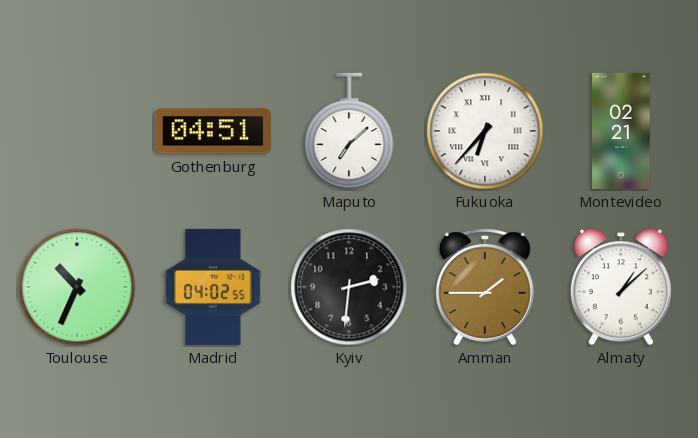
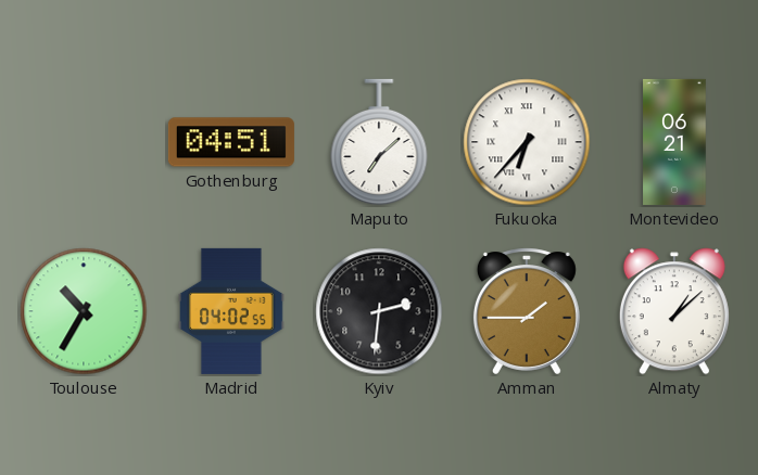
Montevideo: 02:21 -> 06:21 (674, 142)
Toulouse: 10:34 -> 10:35 (84, 311)
